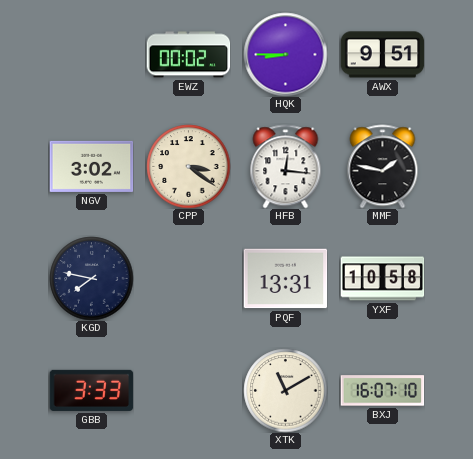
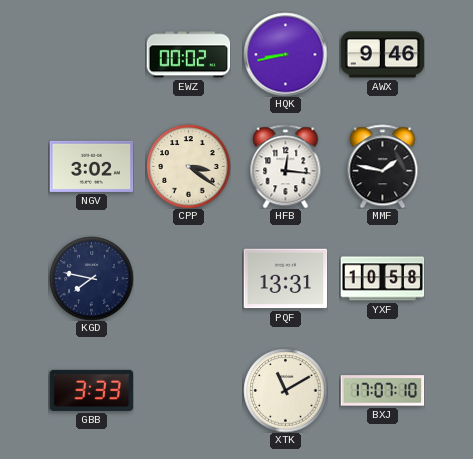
HQK: 8:45 -> 8:43 (285, 54)
AWX: 9:51 -> 9:46 (382, 55)
BXJ: 16:07 -> 17:07 (382, 391)
